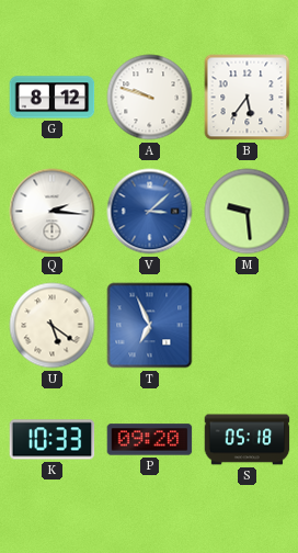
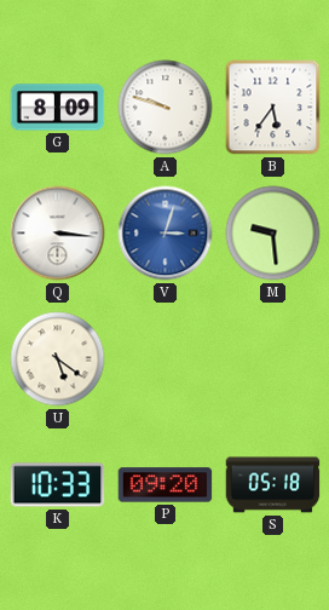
G: 8:12 -> 8:09 (58, 108)
Q: 2:16 -> 3:16 (58, 234)
V: 3:08 -> 3:03 (166, 234)
T: 6:56 -> none (150, 326)
